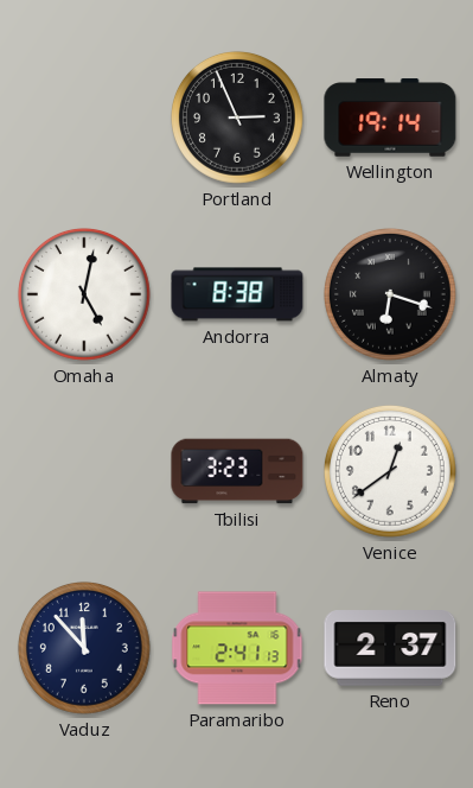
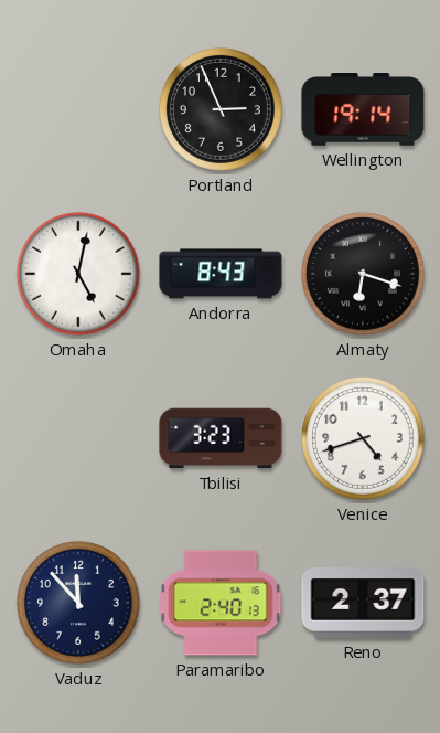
Andorra: 8:38 -> 8:43 (221, 274)
Venice: 12:39 -> 4:42 (363, 438)
Paramaribo: 2:41 -> 2:40 (221, 603)
